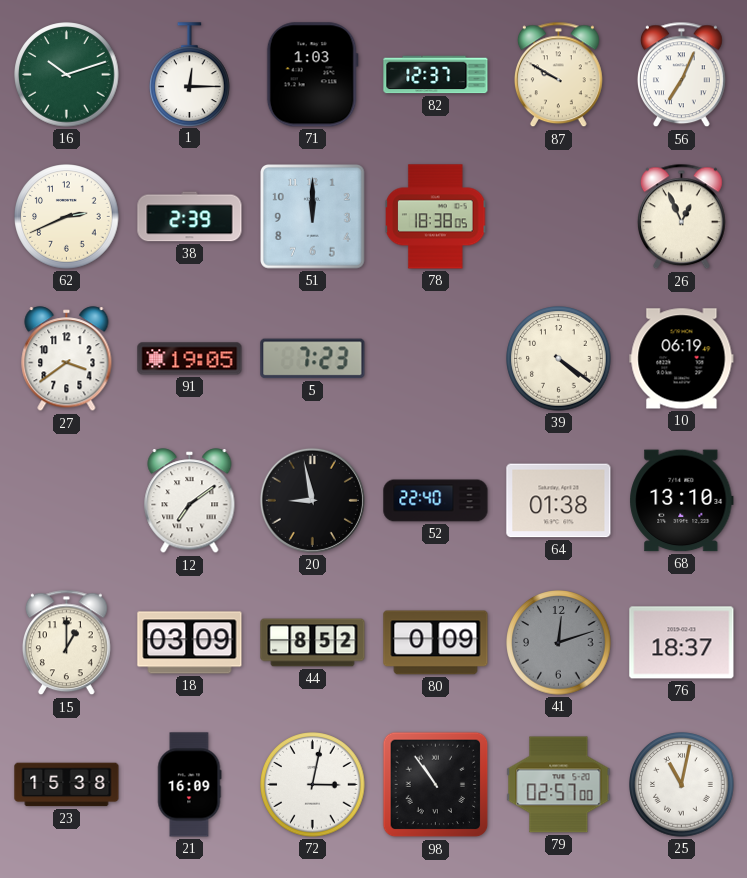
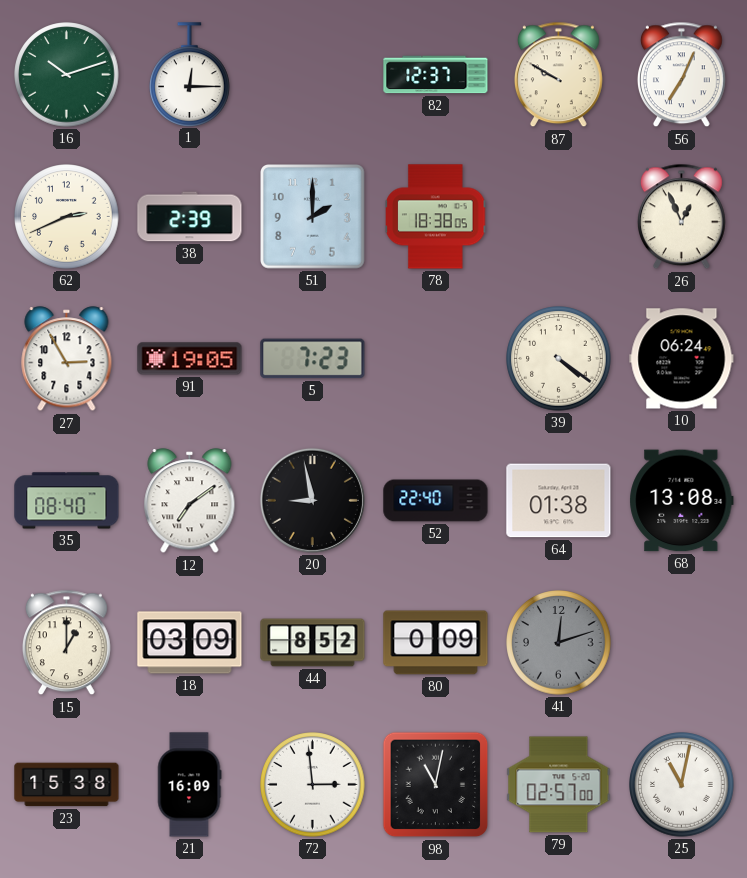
71: 1:03 -> none (312, 75)
51: 12:00 -> 2:00 (313, 217)
27: 3:39 -> 2:55 (67, 359)
10: 06:19 -> 06:24 (682, 359)
35: none -> 08:40 (67, 501)
68: 13:10 -> 13:08 (682, 501)
76: 18:37 -> none (682, 643)
72: 3:02 -> 2:59 (313, 785)
98: 10:54 -> 11:02 (436, 785)
